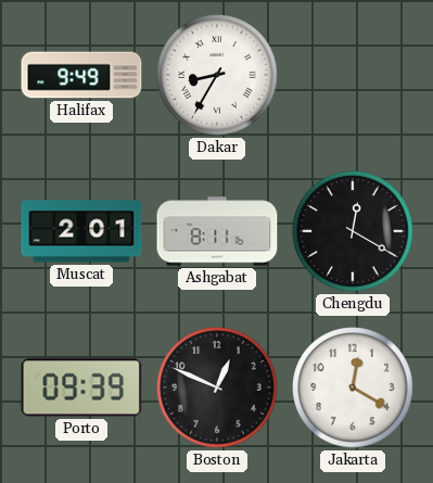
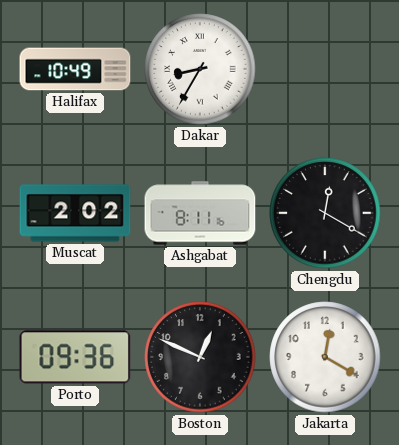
Halifax: 9:49 -> 10:49 (75, 69)
Muscat: 2:01 -> 2:02 (75, 213)
Porto: 09:39 -> 09:36 (75, 357)
